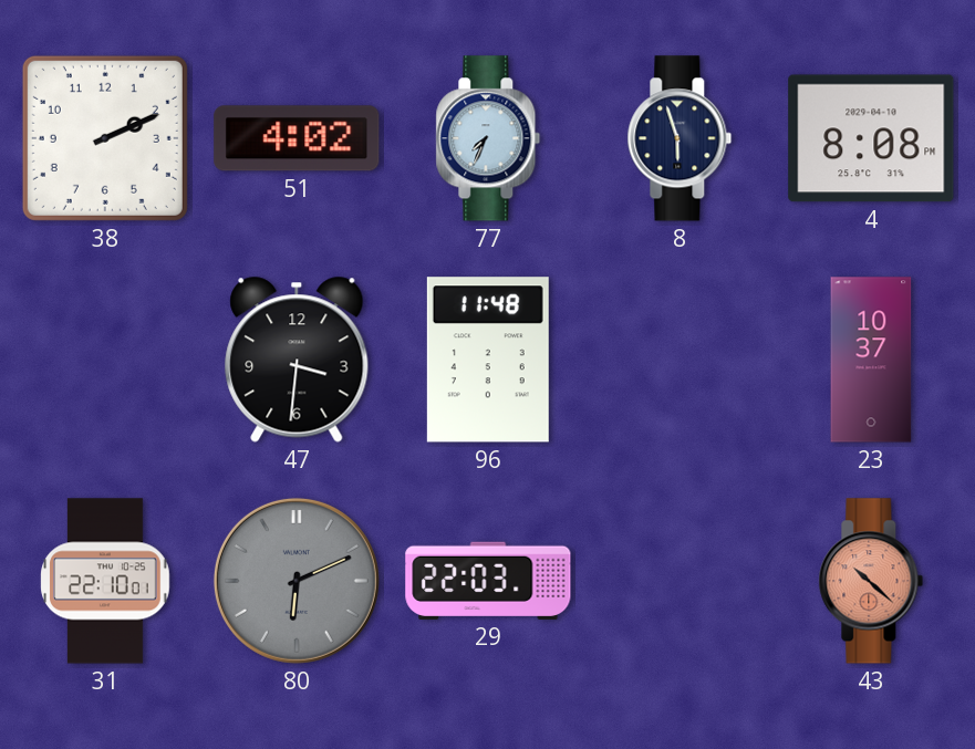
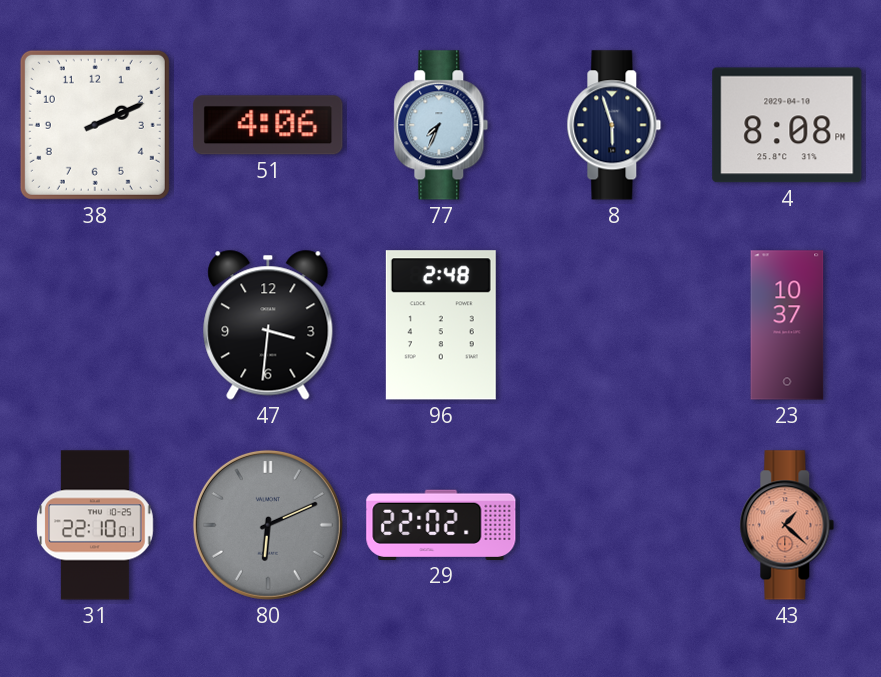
51: 4:02 -> 4:06 (268, 125)
96: 11:48 -> 2:48 (441, 325)
29: 22:03 -> 22:02 (441, 525)
43: 10:22 -> 1:22 (787, 525)
